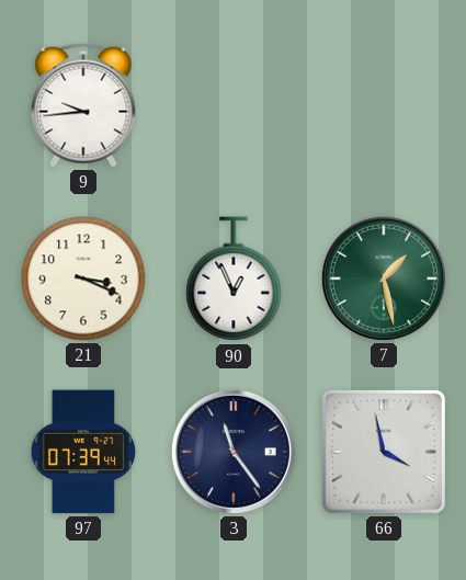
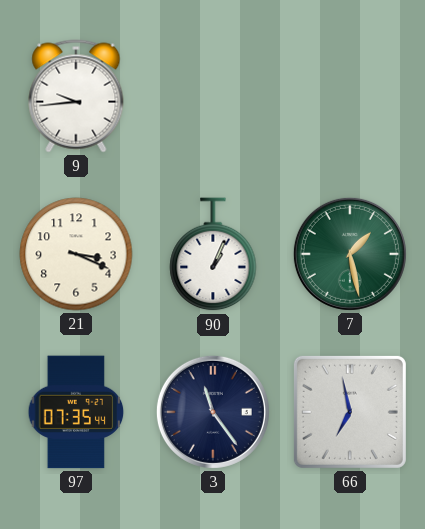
90: 12:56 -> 1:04 (213, 255)
97: 07:39 -> 07:35 (76, 412)
66: 3:58 -> 6:58 (350, 412)
